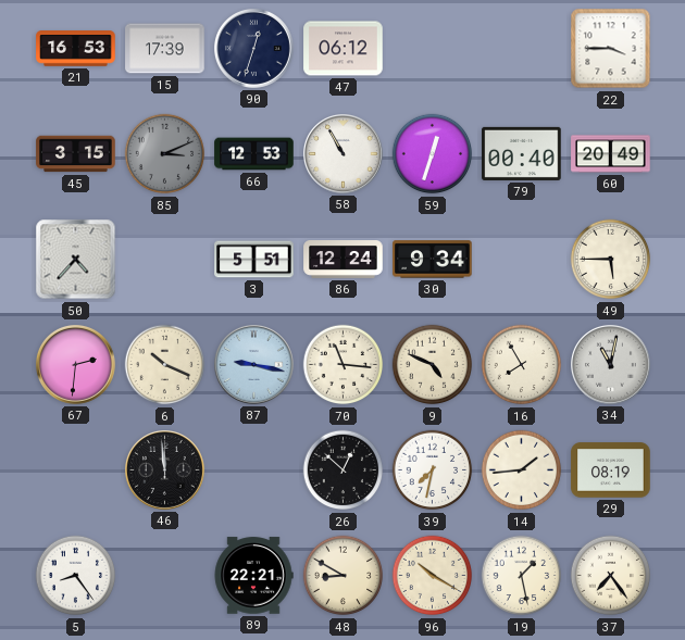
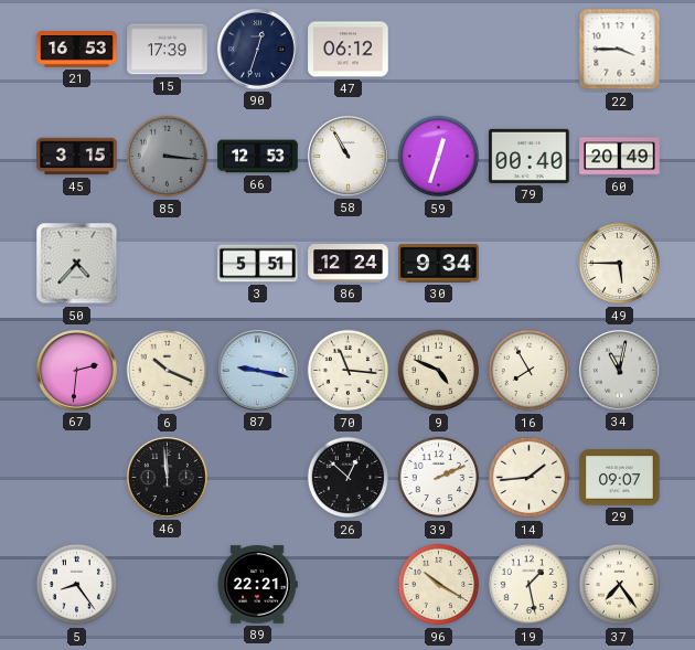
85: 3:11 -> 3:16 (168, 157)
39: 7:32 -> 2:11 (439, 478)
29: 08:19 -> 09:07 (620, 478)
48: 8:50 -> none (344, 576)
